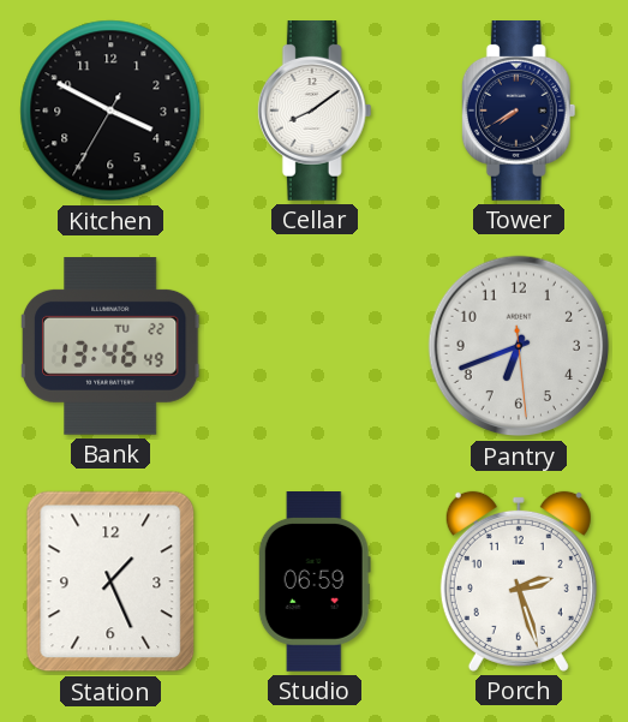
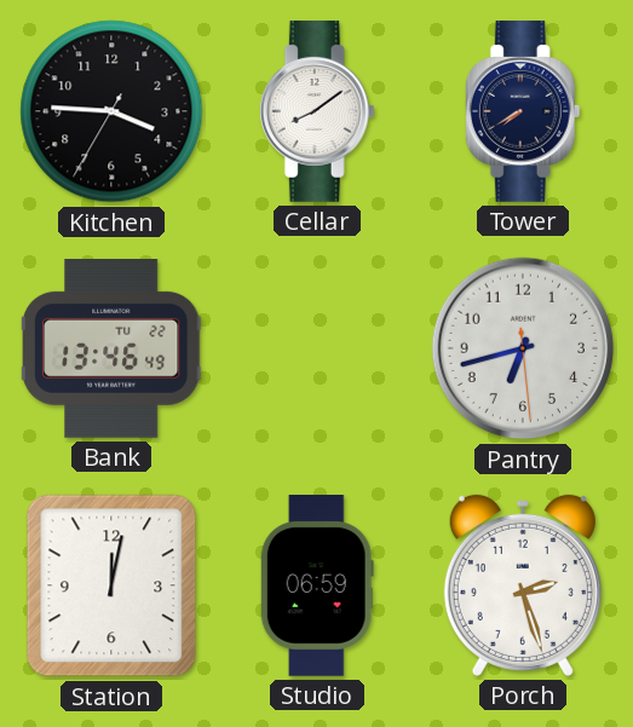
Kitchen: 3:49 -> 3:45 (111, 111)
Pantry: 6:41 -> 6:42 (523, 348)
Station: 1:26 -> 12:02 (111, 585)
